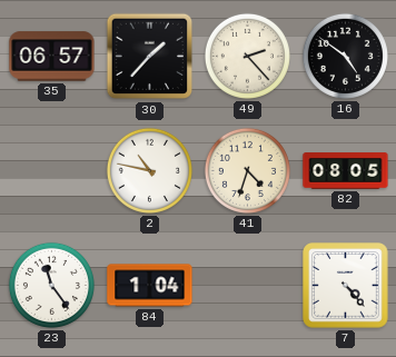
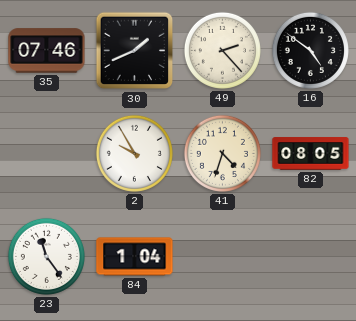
35: 06:57 -> 07:46 (47, 51)
30: 1:37 -> 1:41 (135, 51)
2: 10:47 -> 9:55 (134, 153)
7: 4:23 -> none (346, 286)
